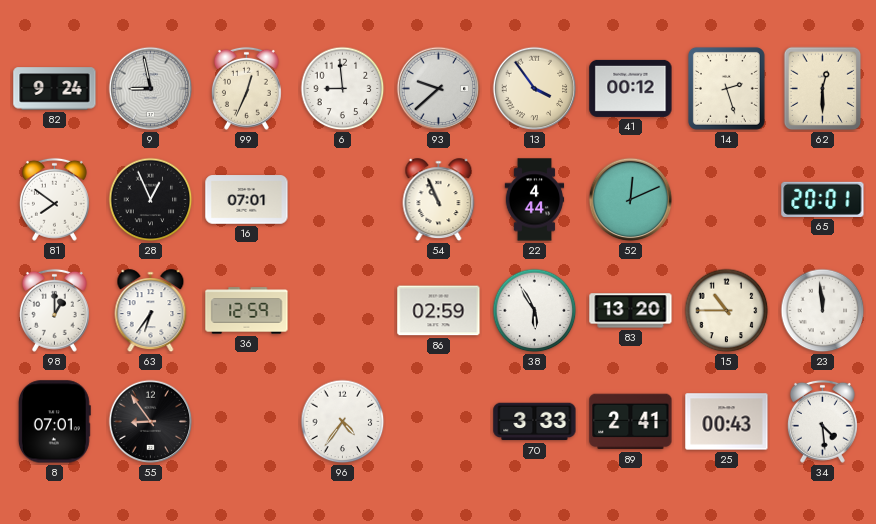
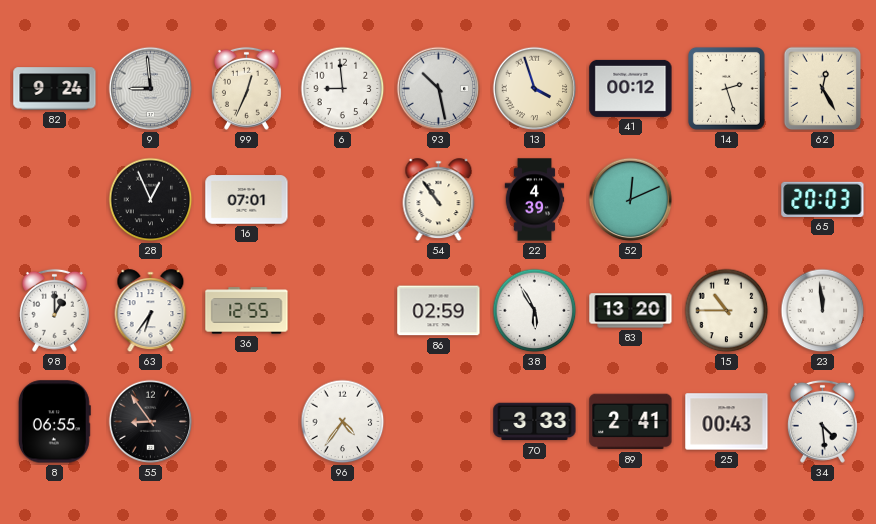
9: 8:58 -> 8:59 (151, 89)
93: 9:38 -> 10:28 (439, 89)
13: 3:54 -> 3:57 (535, 89)
62: 12:30 -> 12:25 (823, 89)
81: 7:51 -> none (54, 199)
54: 10:56 -> 10:54 (439, 200)
22: 4:44 -> 4:39 (535, 200)
65: 20:01 -> 20:03 (823, 199)
36: 12:59 -> 12:55 (247, 311)
8: 07:01 -> 06:55 (54, 422)
